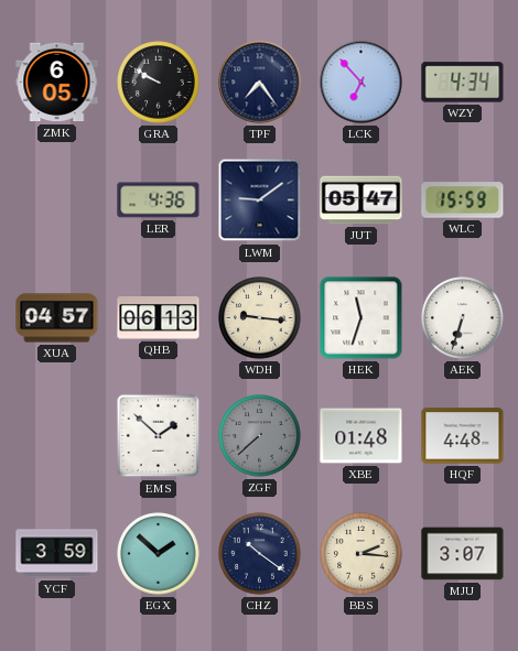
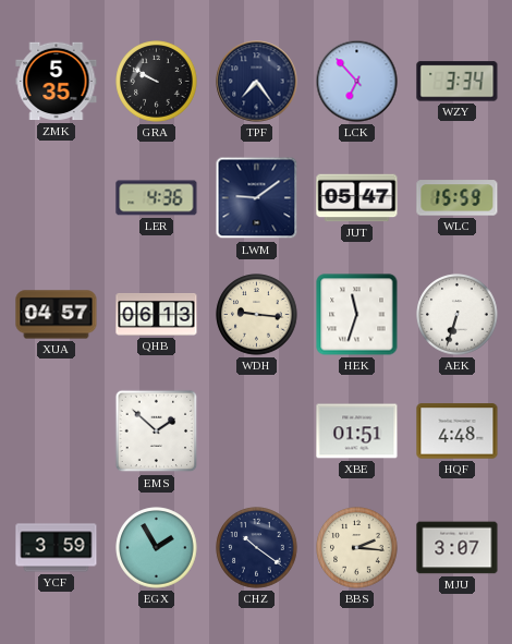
ZMK: 6:05 -> 5:35 (57, 82)
WZY: 4:34 -> 3:34 (458, 82)
ZGF: 7:38 -> none (260, 436)
XBE: 01:48 -> 01:51 (357, 432)
EGX: 1:52 -> 1:55 (157, 548)
